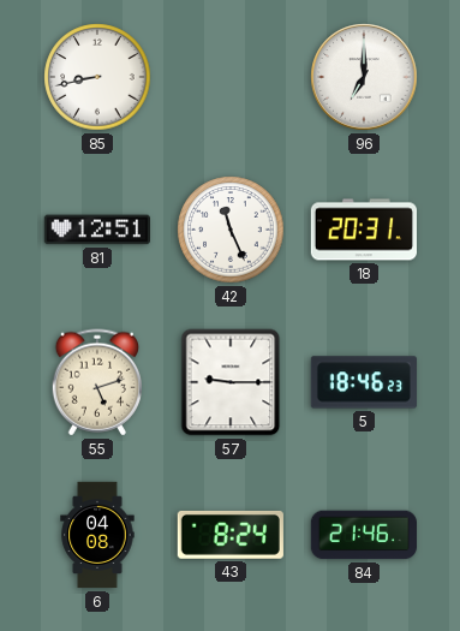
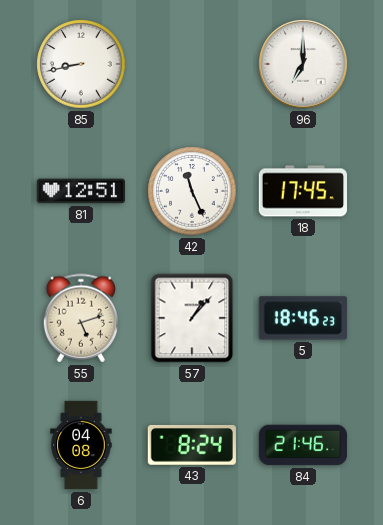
18: 20:31 -> 17:45 (302, 191)
57: 9:15 -> 1:07 (192, 318)
